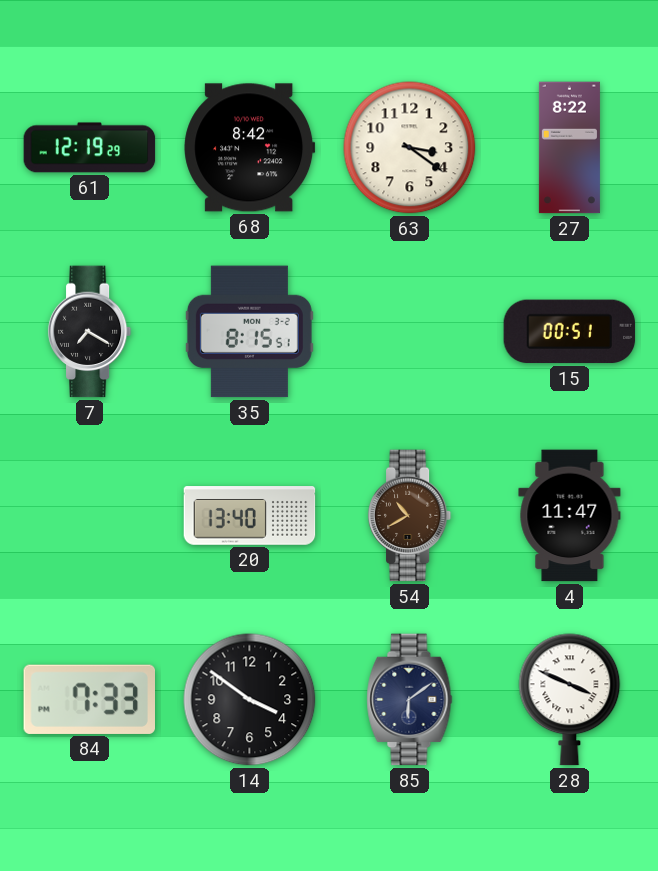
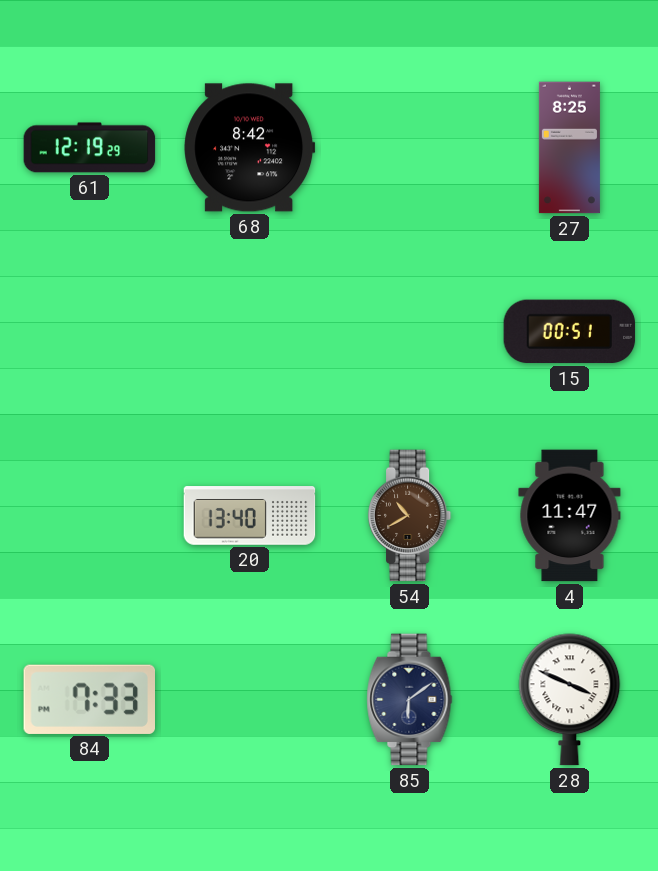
63: 3:21 -> none (410, 148)
27: 8:22 -> 8:25 (569, 148)
7: 7:20 -> none (90, 332)
35: 8:15 -> none (249, 332)
14: 3:51 -> none (250, 700)
